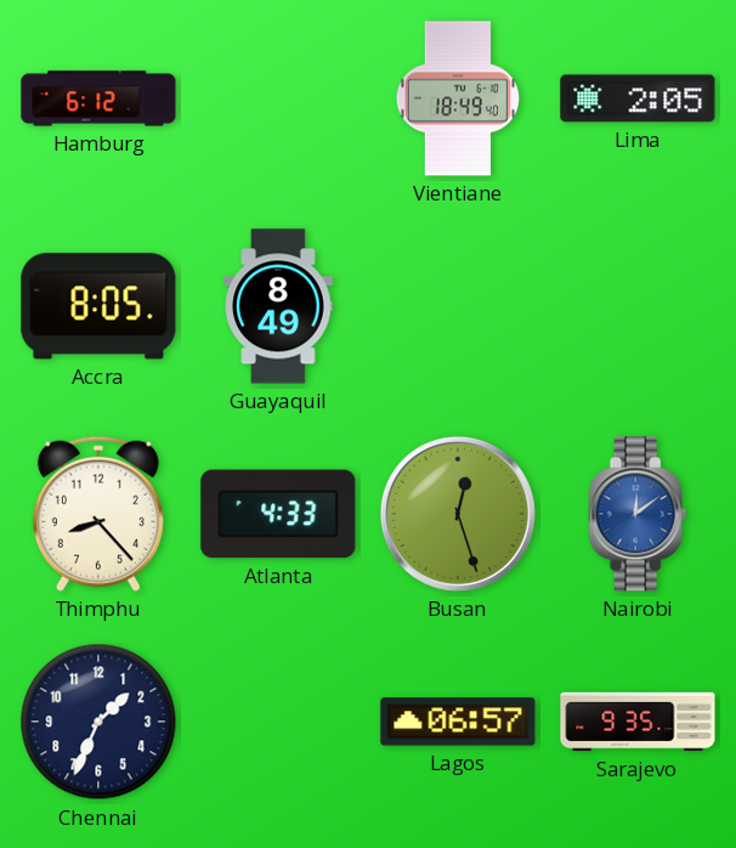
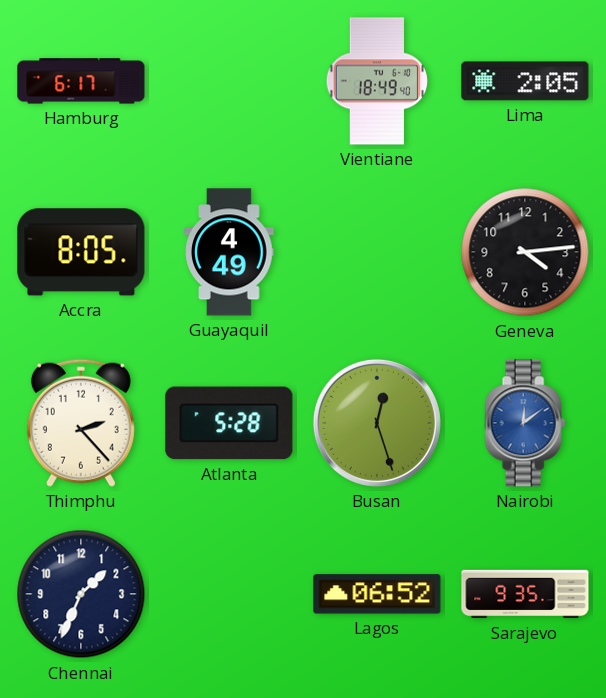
Hamburg: 6:12 -> 6:17 (81, 81)
Guayaquil: 8:49 -> 4:49 (229, 252)
Geneva: none -> 4:14 (525, 252)
Thimphu: 8:23 -> 2:23 (81, 423)
Atlanta: 4:33 -> 5:28 (229, 423)
Lagos: 06:57 -> 06:52 (377, 594)
